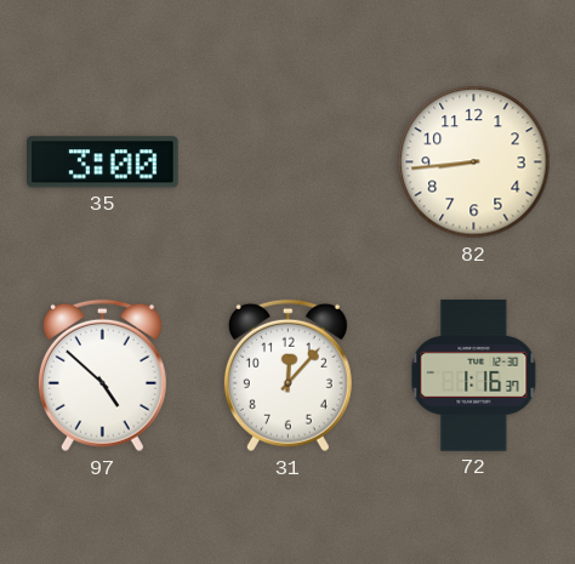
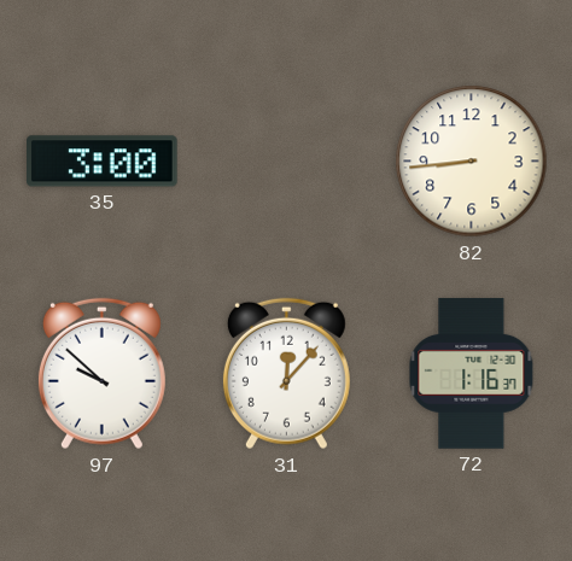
97: 4:52 -> 9:52 (101, 374)
